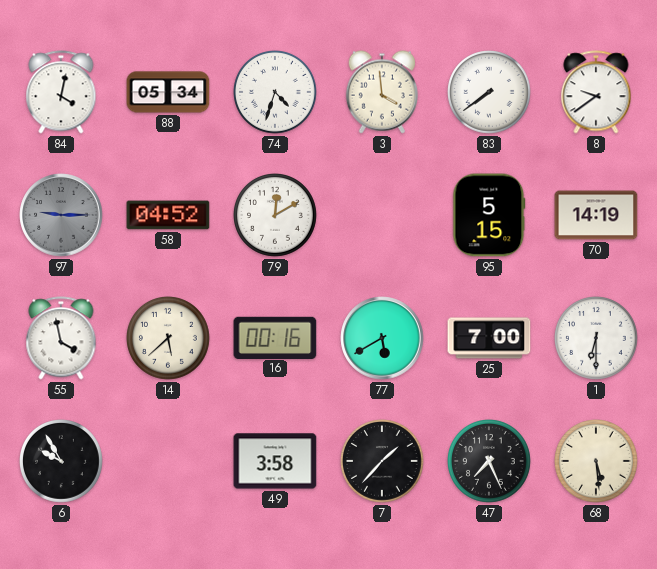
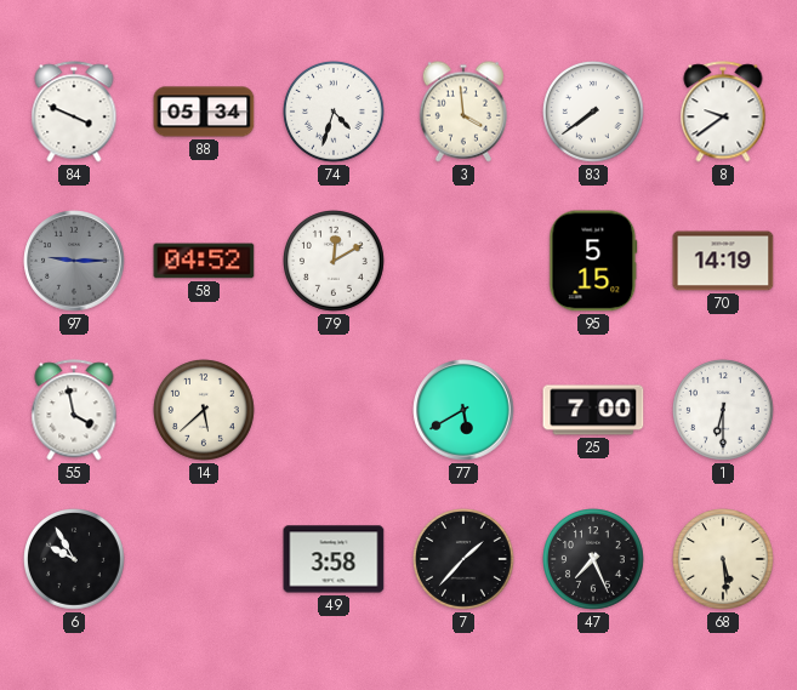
84: 4:02 -> 3:49 (74, 112)
16: 00:16 -> none (275, 337)
